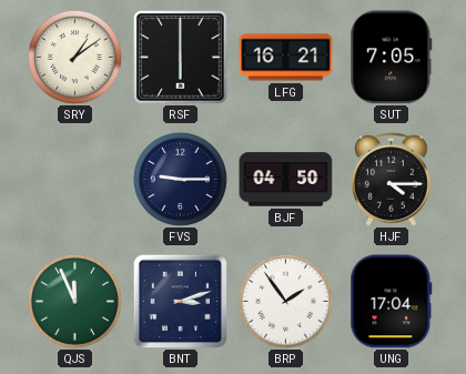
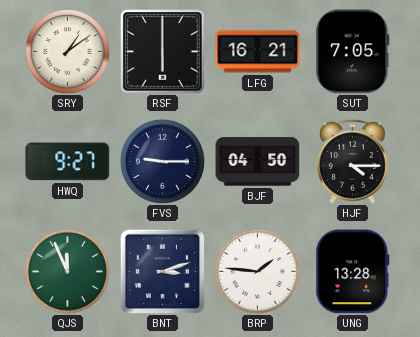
HWQ: none -> 9:27 (68, 162)
BRP: 1:54 -> 1:46 (257, 271)
UNG: 17:04 -> 13:28 (353, 272)
